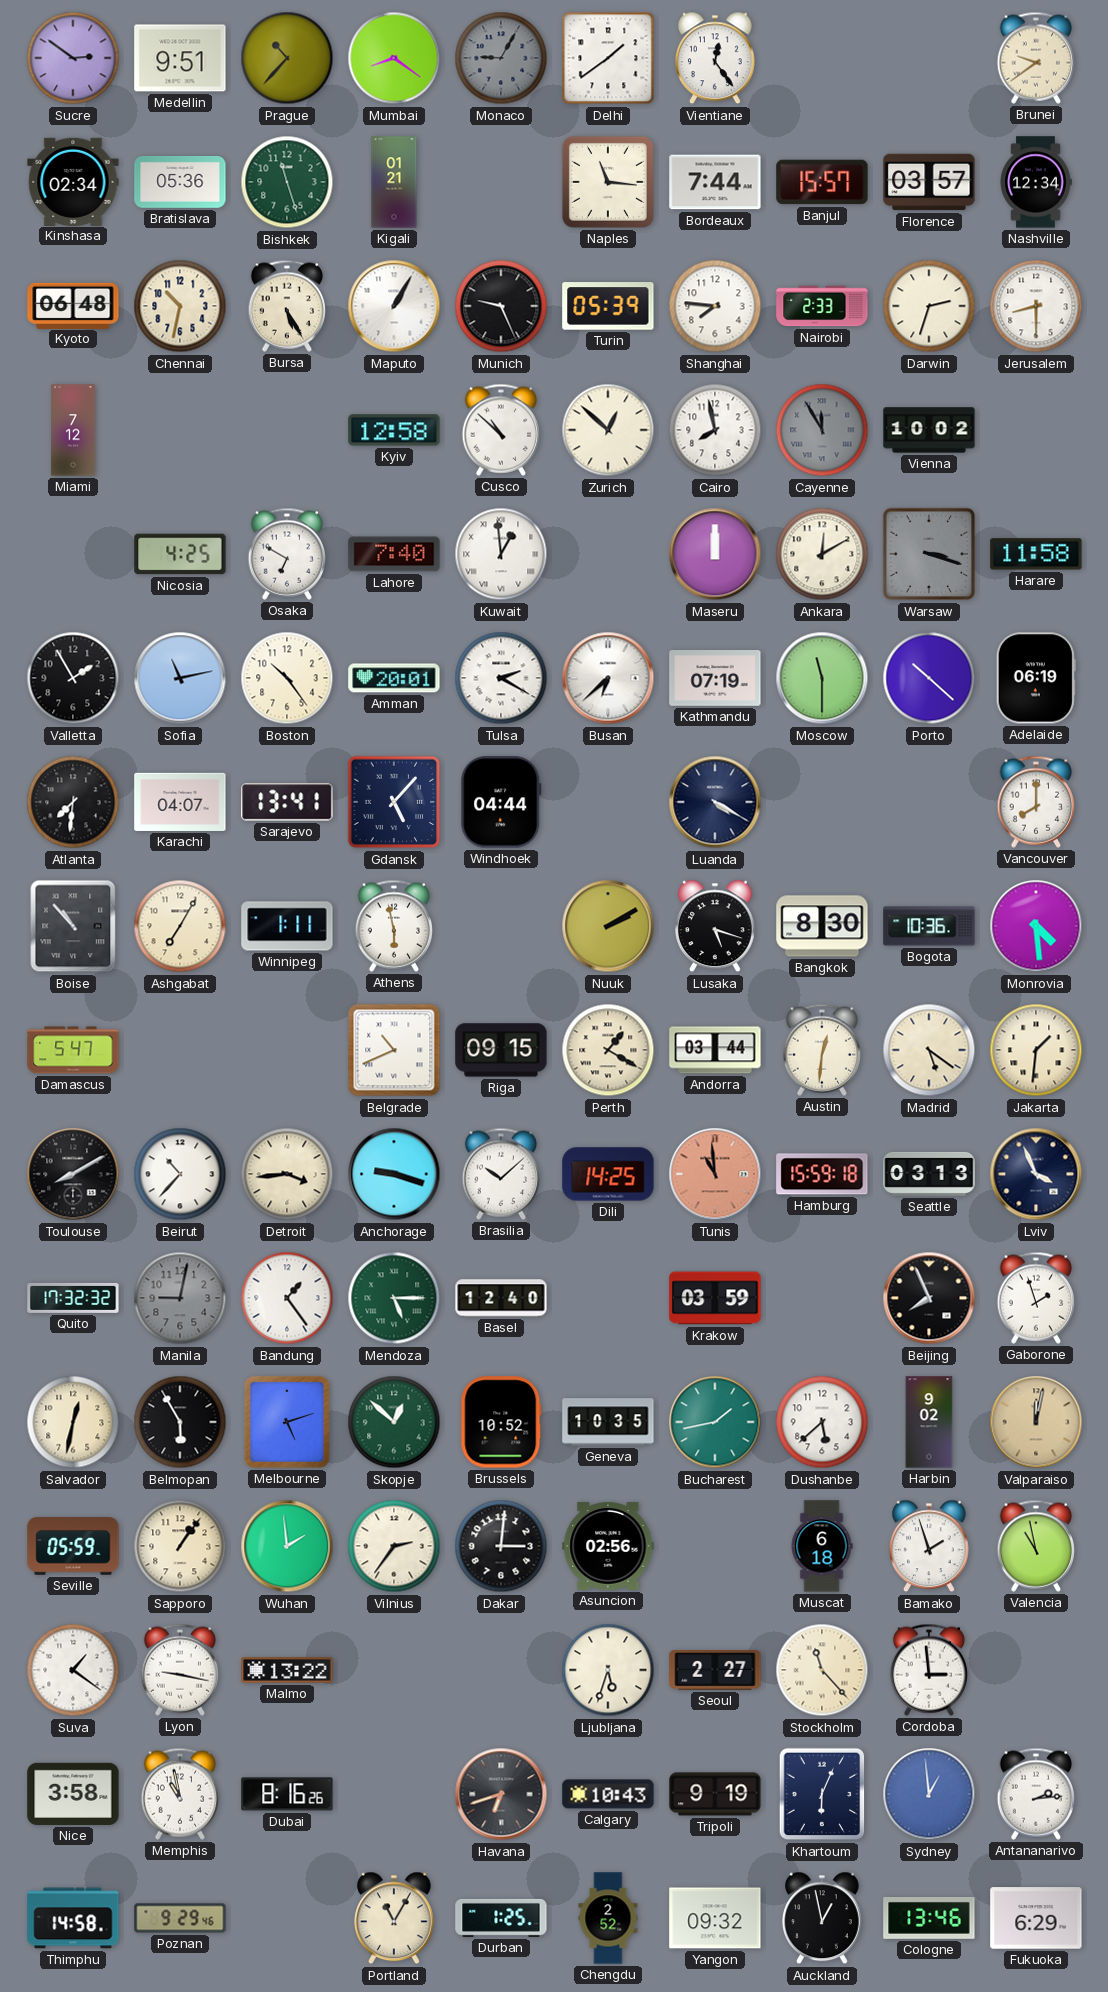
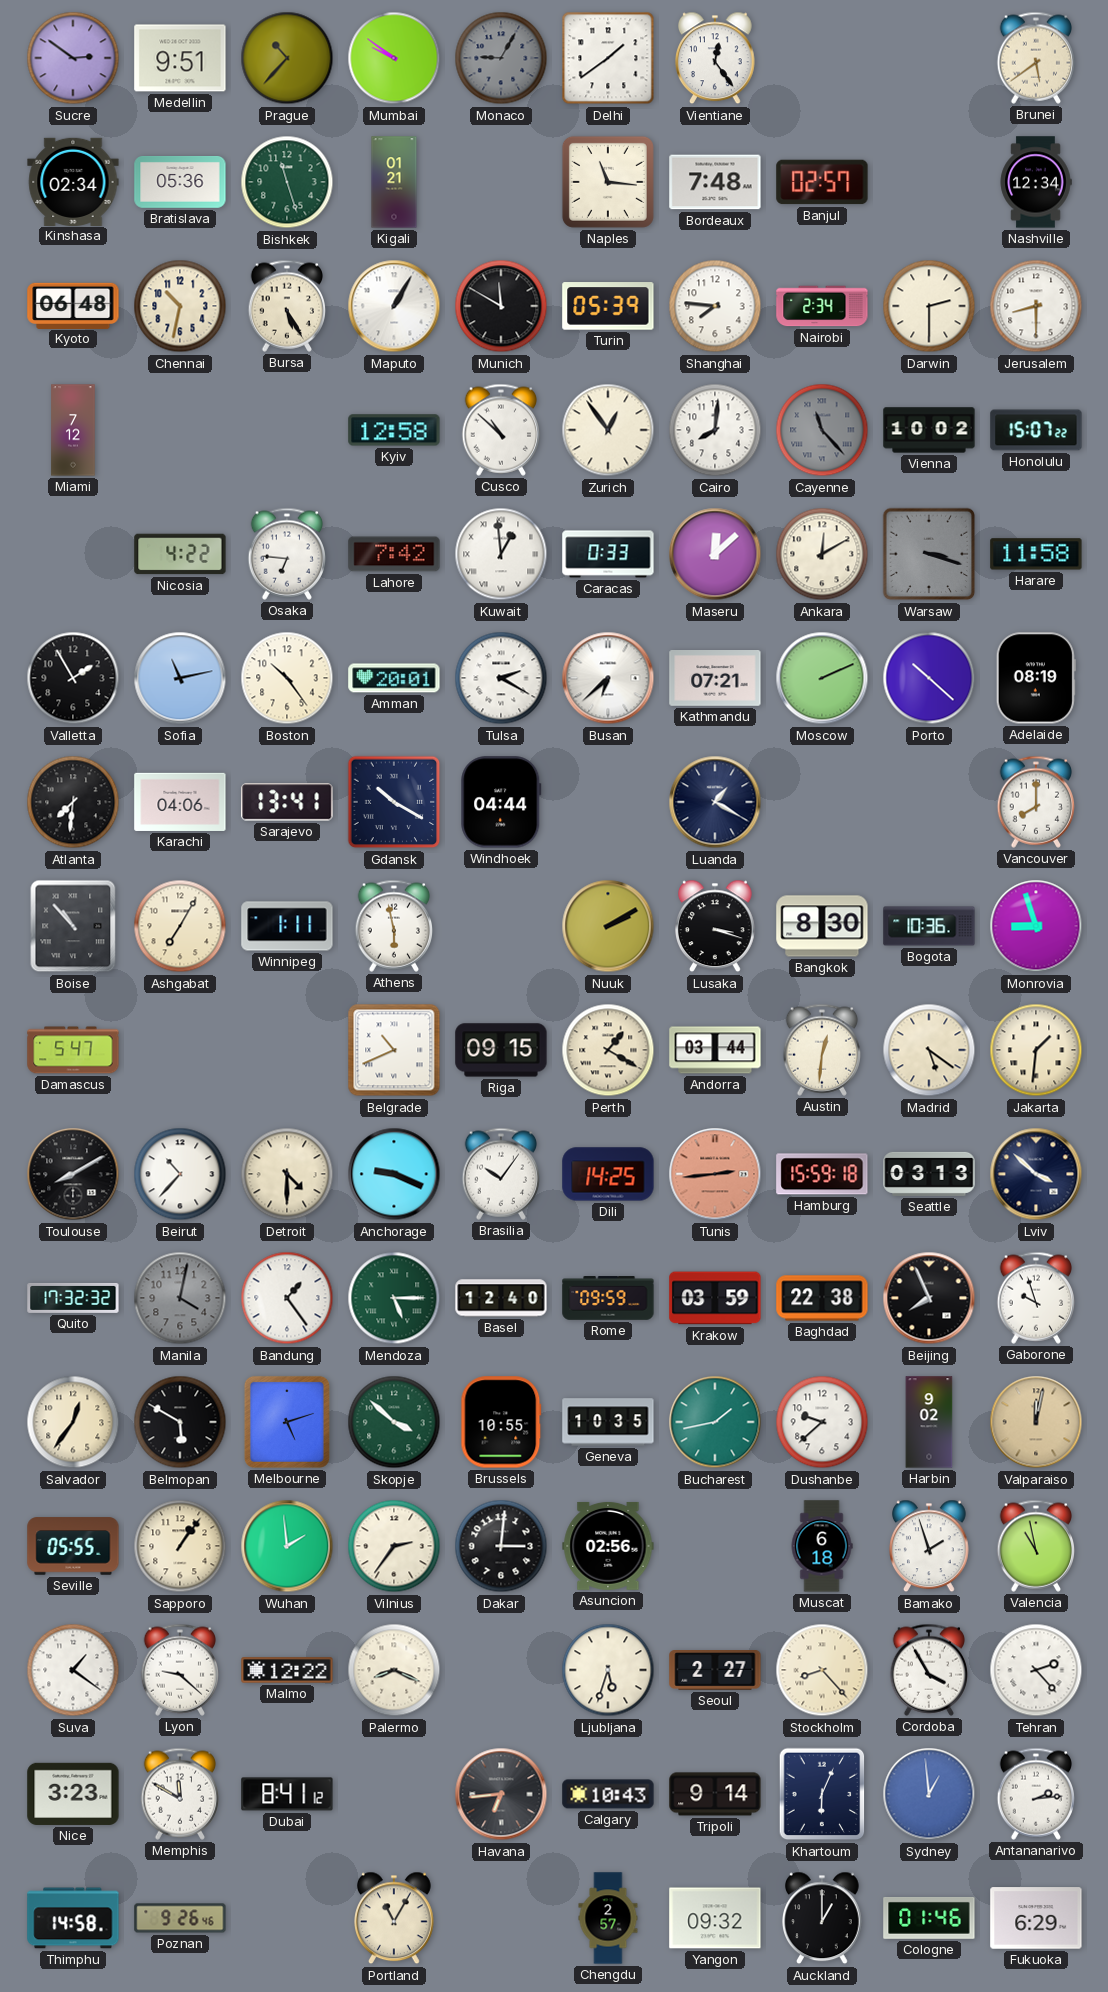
Mumbai: 8:21 -> 9:51 (394, 58)
Brunei: 9:39 -> 5:39 (1036, 58)
Bordeaux: 7:44 -> 7:48 (715, 182)
Banjul: 15:57 -> 02:57 (822, 182)
Florence: 03:57 -> none (929, 182)
Munich: 9:26 -> 11:50 (501, 306)
Nairobi: 2:33 -> 2:34 (822, 306)
Darwin: 2:33 -> 2:30 (929, 306)
Zurich: 12:52 -> 12:54 (608, 430)
Cairo: 7:58 -> 8:01 (715, 430)
Cayenne: 11:55 -> 11:23 (822, 430)
Honolulu: none -> 15:07 (1036, 430)
Nicosia: 4:25 -> 4:22 (180, 554)
Osaka: 6:50 -> 6:46 (287, 554)
Lahore: 7:40 -> 7:42 (394, 554)
Caracas: none -> 0:33 (608, 554)
Maseru: 12:00 -> 12:08 (715, 554)
Kathmandu: 07:19 -> 07:21 (715, 679)
Moscow: 11:30 -> 2:11 (822, 678)
Adelaide: 06:19 -> 08:19 (1036, 678)
Karachi: 04:07 -> 04:06 (180, 802)
Gdansk: 5:07 -> 10:20 (394, 802)
Luanda: 4:20 -> 1:20 (715, 802)
Lusaka: 5:18 -> 3:18 (716, 926)
Monrovia: 4:29 -> 8:57 (1036, 926)
Detroit: 3:44 -> 4:30 (287, 1174)
Anchorage: 9:18 -> 9:19 (394, 1174)
Brasilia: 10:08 -> 10:06 (501, 1174)
Tunis: 10:59 -> 2:44 (715, 1174)
Lviv: 3:56 -> 3:52 (1036, 1174)
Manila: 9:02 -> 4:02 (180, 1298)
Rome: none -> 09:59 (608, 1298)
Baghdad: none -> 22:38 (822, 1298)
Gaborone: 1:57 -> 9:57 (1036, 1298)
Salvador: 12:32 -> 12:36 (73, 1422)
Belmopan: 5:55 -> 5:50 (180, 1422)
Skopje: 12:52 -> 3:52 (394, 1422)
Brussels: 10:52 -> 10:55 (501, 1422)
Dushanbe: 5:38 -> 9:38 (822, 1422)
Seville: 05:59 -> 05:55 (73, 1546)
Lyon: 9:17 -> 9:22 (180, 1670)
Malmo: 13:22 -> 12:22 (287, 1670)
Palermo: none -> 8:19 (394, 1670)
Stockholm: 11:23 -> 8:23 (822, 1670)
Cordoba: 2:59 -> 3:55 (929, 1670)
Tehran: none -> 2:23 (1036, 1670)
Nice: 3:58 -> 3:23 (73, 1794)
Memphis: 10:58 -> 11:50 (180, 1794)
Dubai: 8:16 -> 8:41 (287, 1794)
Havana: 6:42 -> 6:44 (501, 1794)
Tripoli: 9:19 -> 9:14 (715, 1794)
Poznan: 9:29 -> 9:26 (180, 1918)
Durban: 1:25 -> none (501, 1918)
Chengdu: 2:52 -> 2:57 (608, 1918)
Auckland: 12:58 -> 1:00 (823, 1918)
Cologne: 13:46 -> 01:46 (929, 1918)
